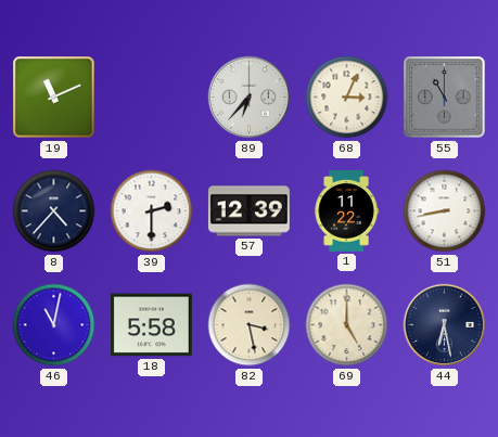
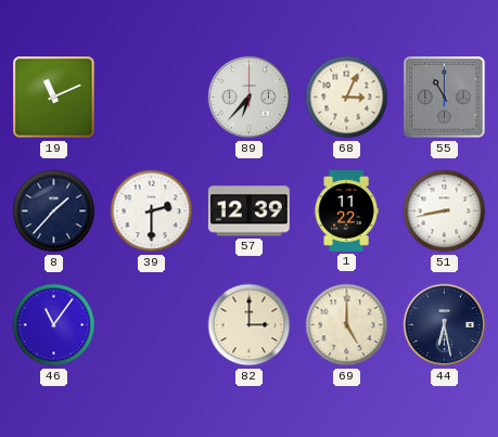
8: 4:37 -> 1:37 (54, 211)
46: 11:02 -> 11:06 (54, 325)
18: 5:58 -> none (151, 325)
82: 3:28 -> 3:00 (250, 325)
